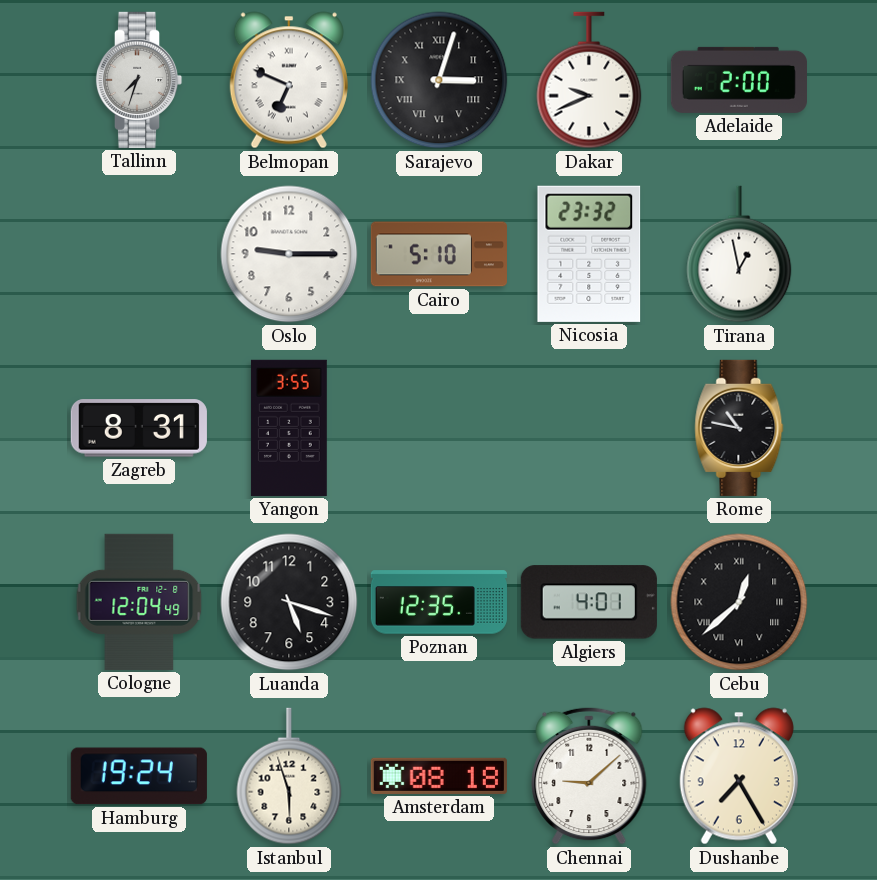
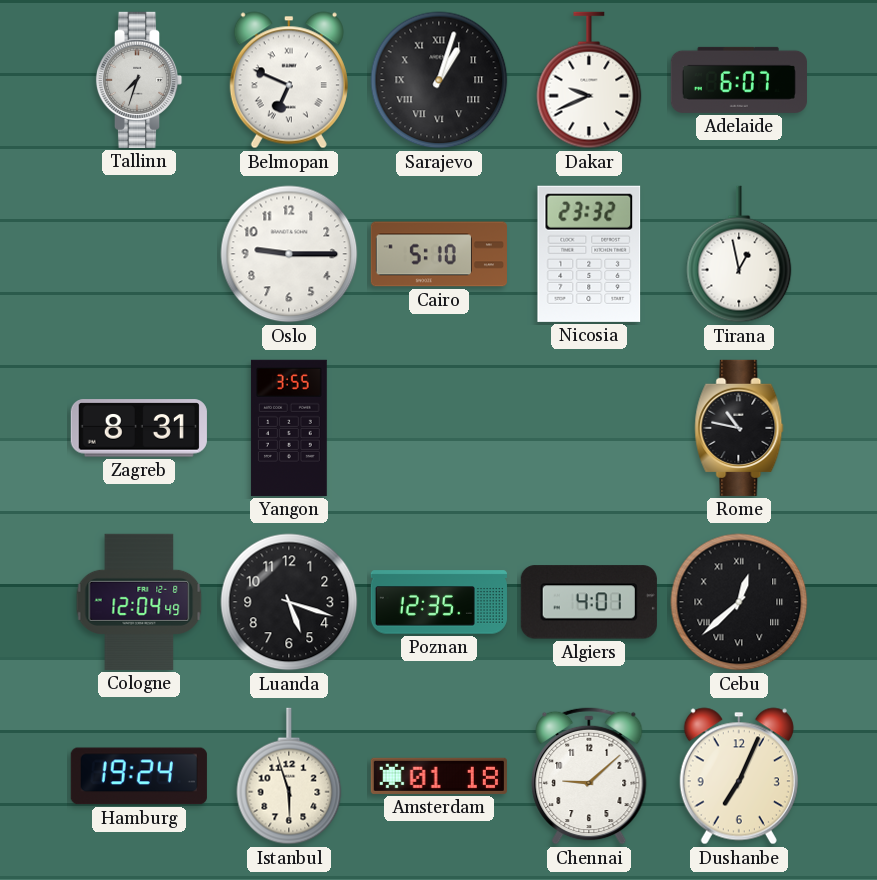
Sarajevo: 3:03 -> 1:03 (439, 80)
Adelaide: 2:00 -> 6:07 (739, 80)
Amsterdam: 08:18 -> 01:18 (439, 776)
Dushanbe: 7:25 -> 7:04 (739, 776)
